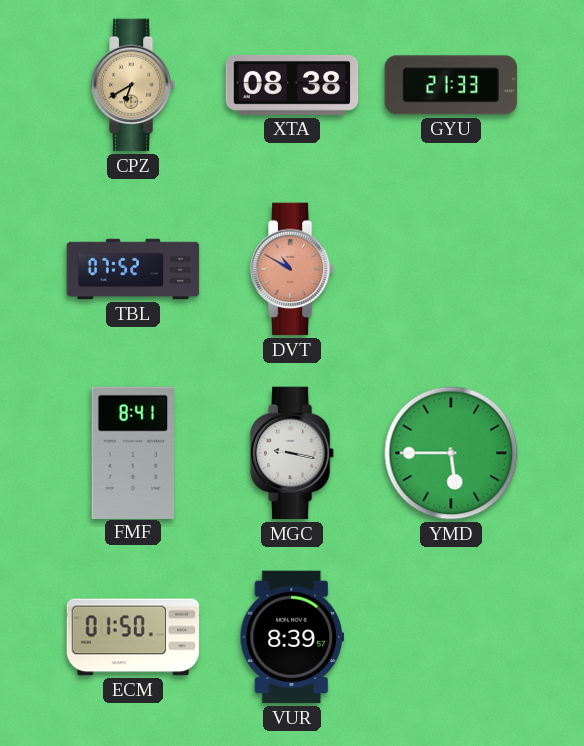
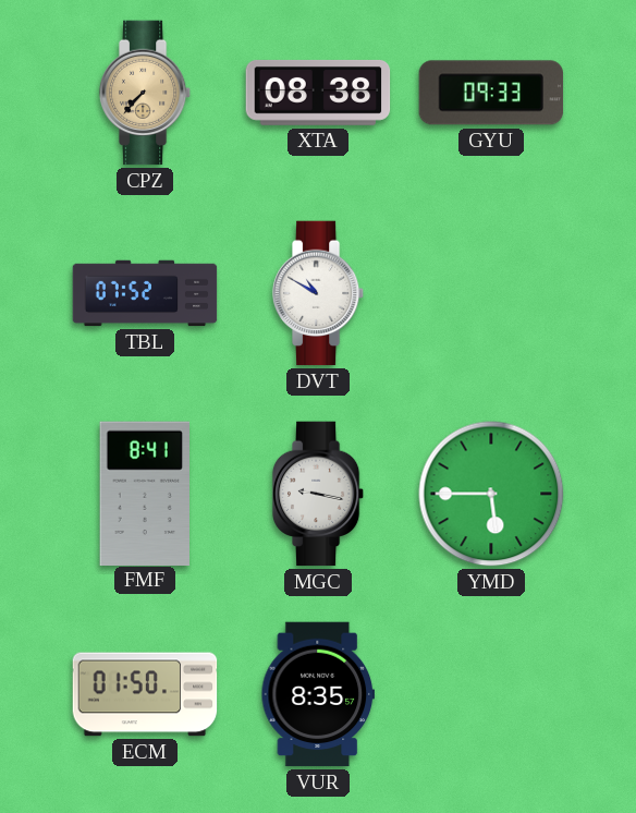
CPZ: 6:40 -> 7:37 (145, 93)
GYU: 21:33 -> 09:33 (491, 93)
DVT dial: salmon -> white (318, 293)
VUR: 8:39 -> 8:35 (317, 694)
